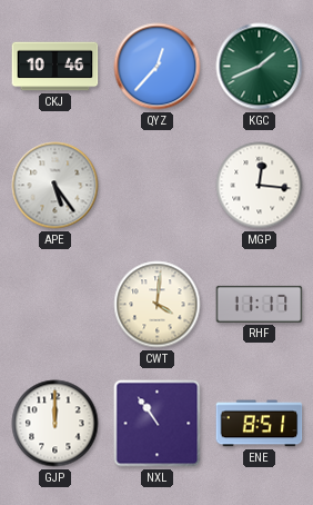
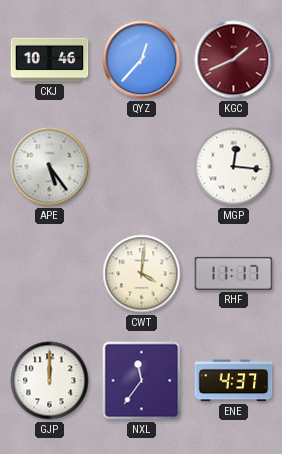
KGC dial: green -> burgundy (234, 60)
NXL: 10:54 -> 11:36 (142, 381)
ENE: 8:51 -> 4:37 (234, 381)
